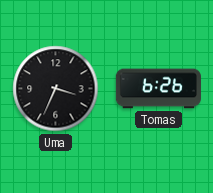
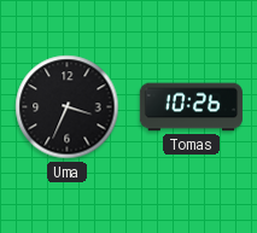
Tomas: 6:26 -> 10:26 (191, 107)
